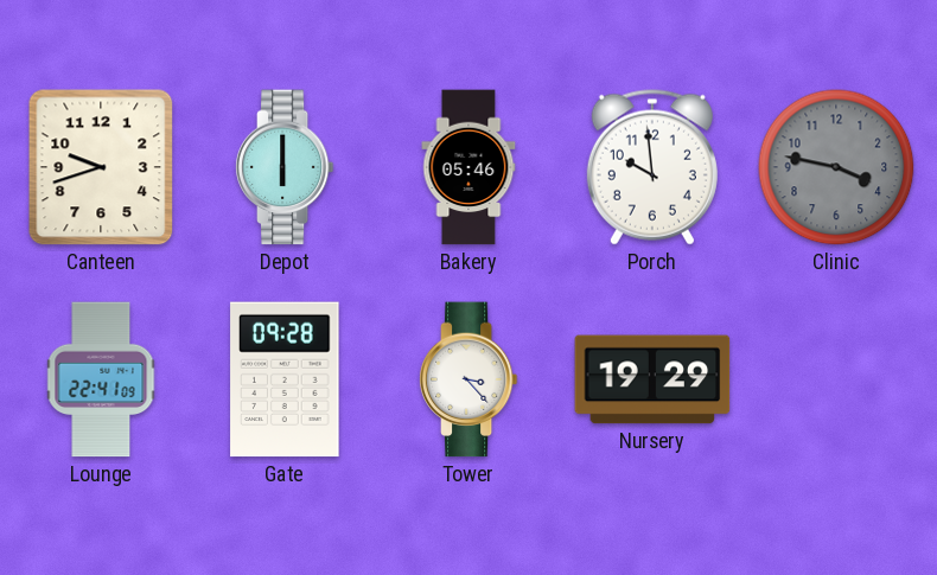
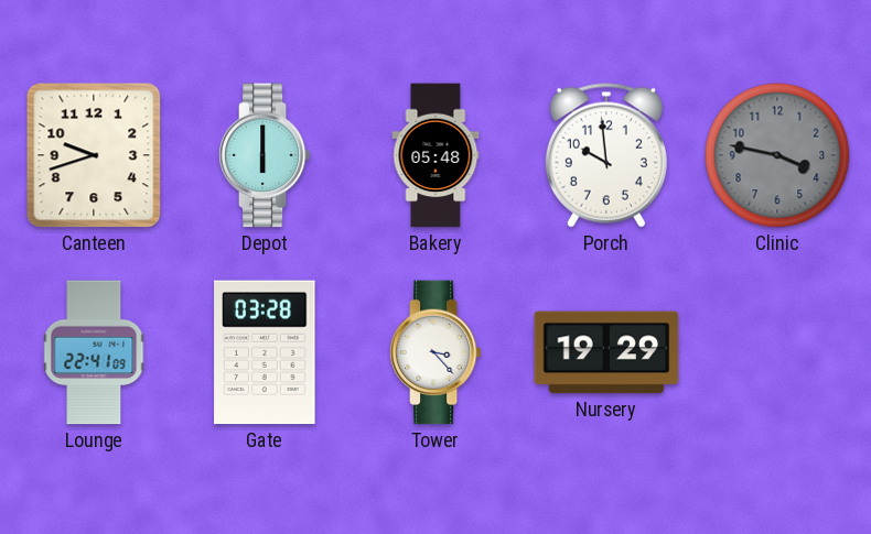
Bakery: 05:46 -> 05:48 (436, 155)
Gate: 09:28 -> 03:28 (265, 352)
